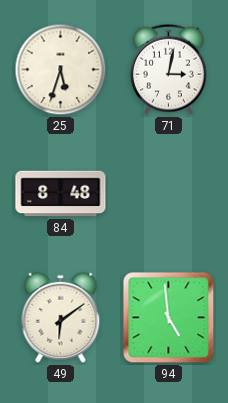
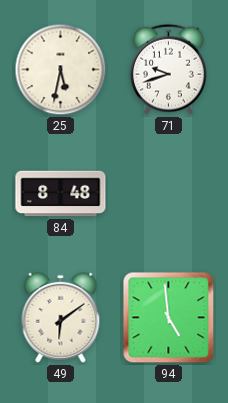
25: 5:33 -> 5:32 (61, 70)
71: 3:02 -> 9:42 (169, 69)
